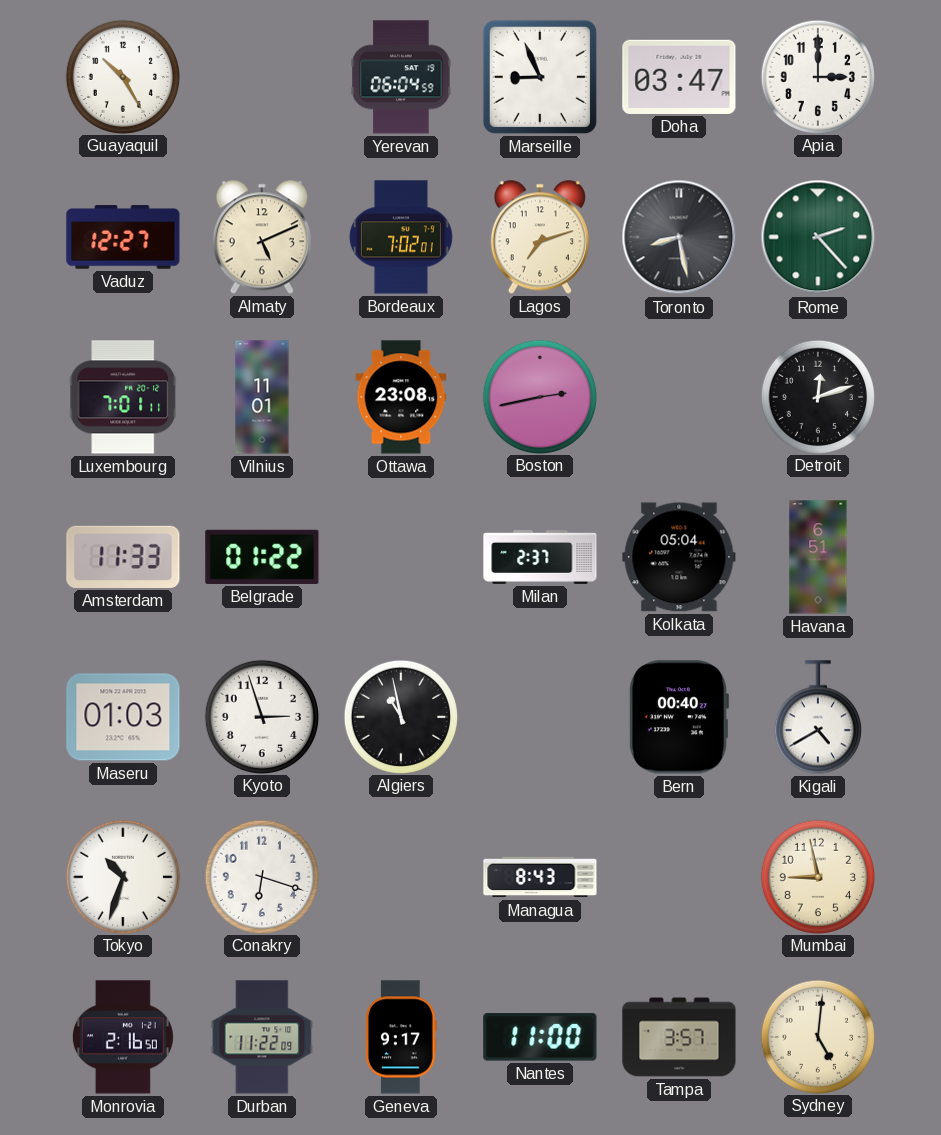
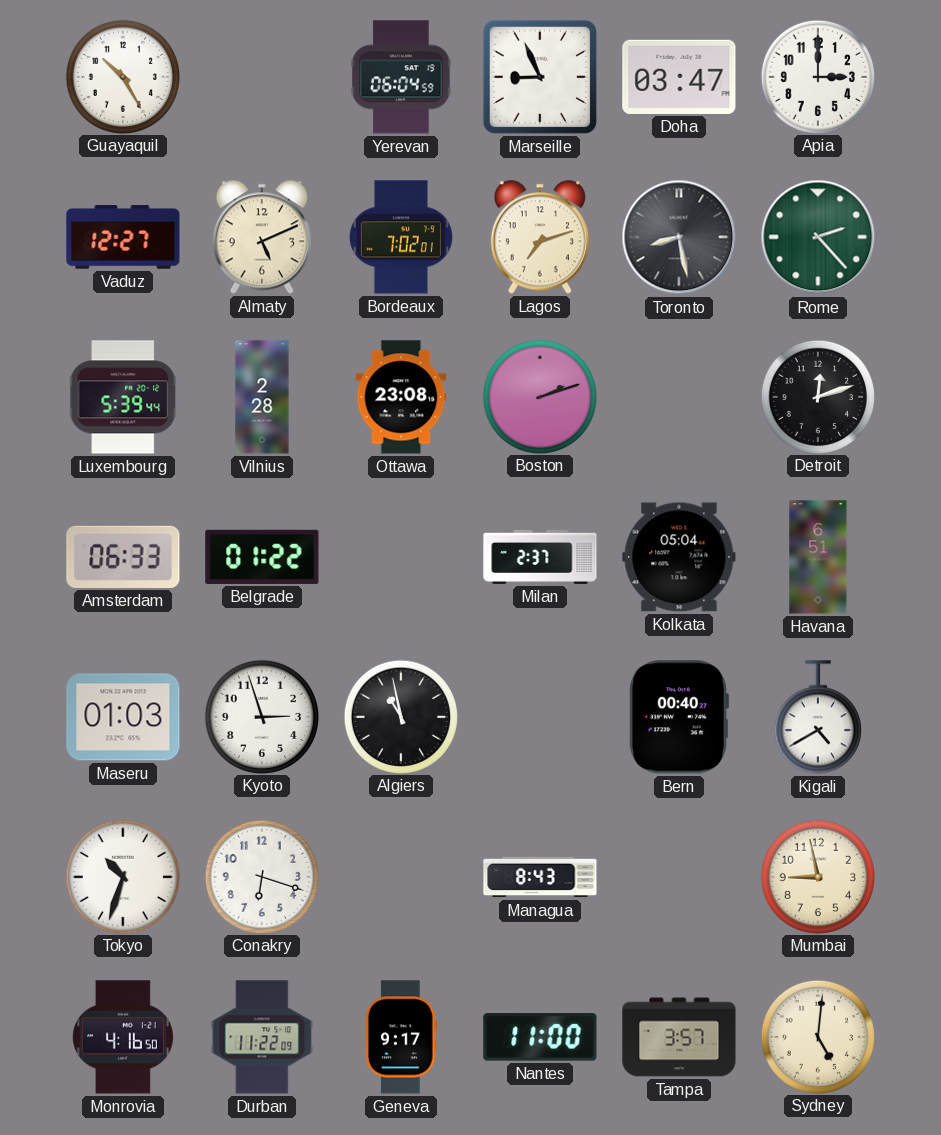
Luxembourg: 7:01 -> 5:39 (123, 397)
Vilnius: 11:01 -> 2:28 (262, 397)
Boston: 2:43 -> 2:12 (539, 396)
Amsterdam: 11:33 -> 06:33 (123, 557)
Monrovia: 2:16 -> 4:16 (123, 1037)
